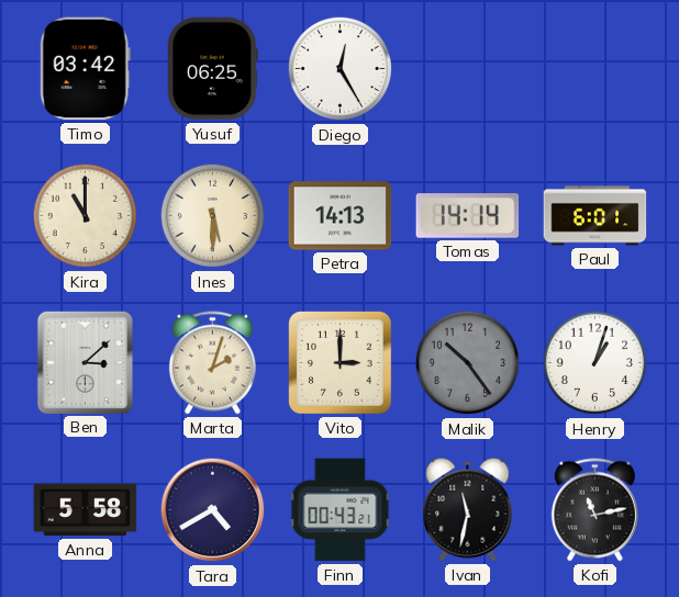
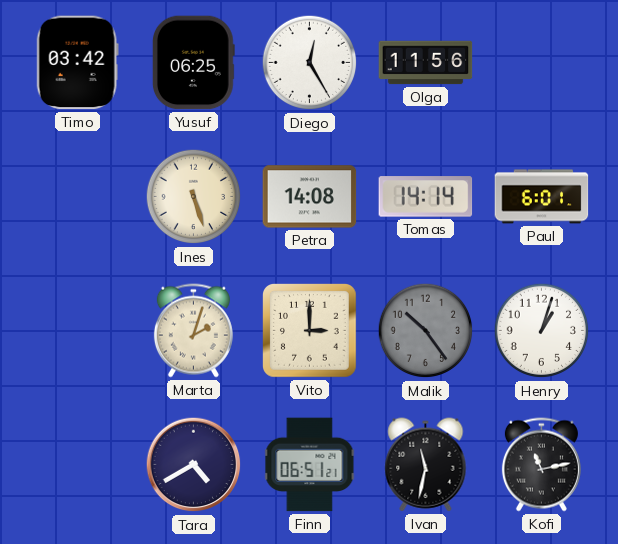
Olga: none -> 11:56 (426, 63)
Kira: 11:00 -> none (86, 216)
Ines: 5:30 -> 5:27 (194, 197)
Petra: 14:13 -> 14:08 (310, 197)
Ben: 3:08 -> none (85, 362)
Anna: 5:58 -> none (86, 510)
Finn: 00:43 -> 06:51 (310, 465)
